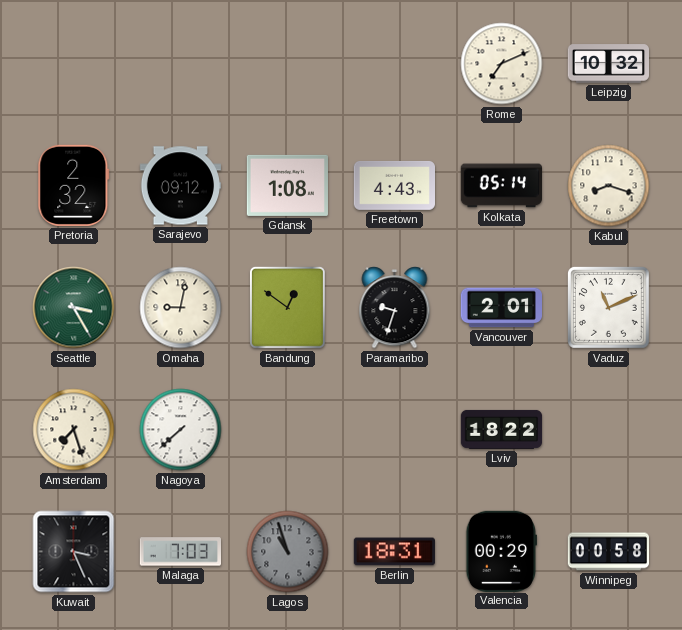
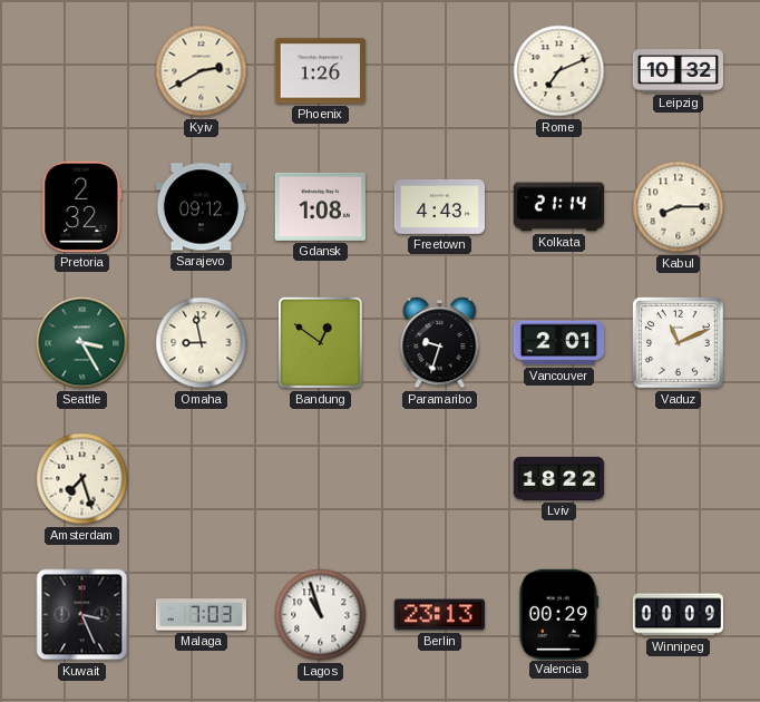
Kyiv: none -> 2:40 (202, 71)
Phoenix: none -> 1:26 (320, 71)
Kolkata: 05:14 -> 21:14 (558, 207)
Kabul: 8:18 -> 8:15 (679, 207)
Omaha: 9:02 -> 8:58 (202, 343)
Nagoya: 7:38 -> none (181, 430)
Lagos dial: grey -> white (321, 615)
Berlin: 18:31 -> 23:13 (439, 615)
Winnipeg: 00:58 -> 00:09 (678, 615)
